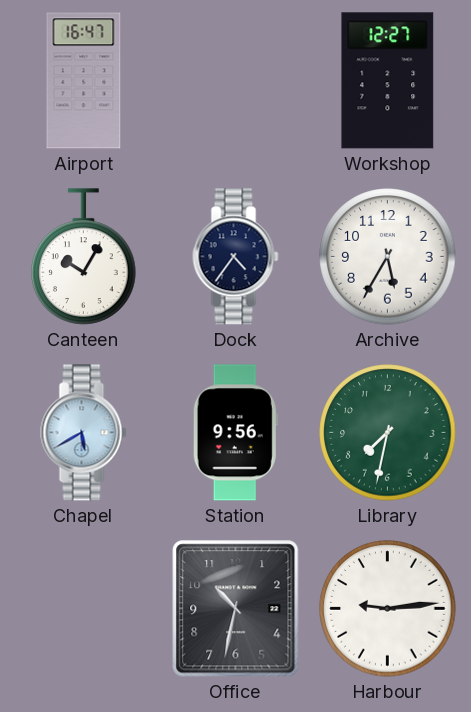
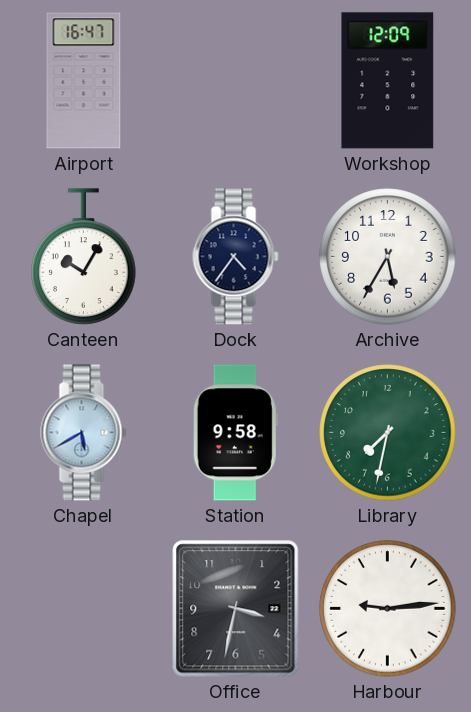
Workshop: 12:27 -> 12:09 (388, 81)
Station: 9:56 -> 9:58 (235, 433)
Office: 10:32 -> 3:32 (236, 609)
